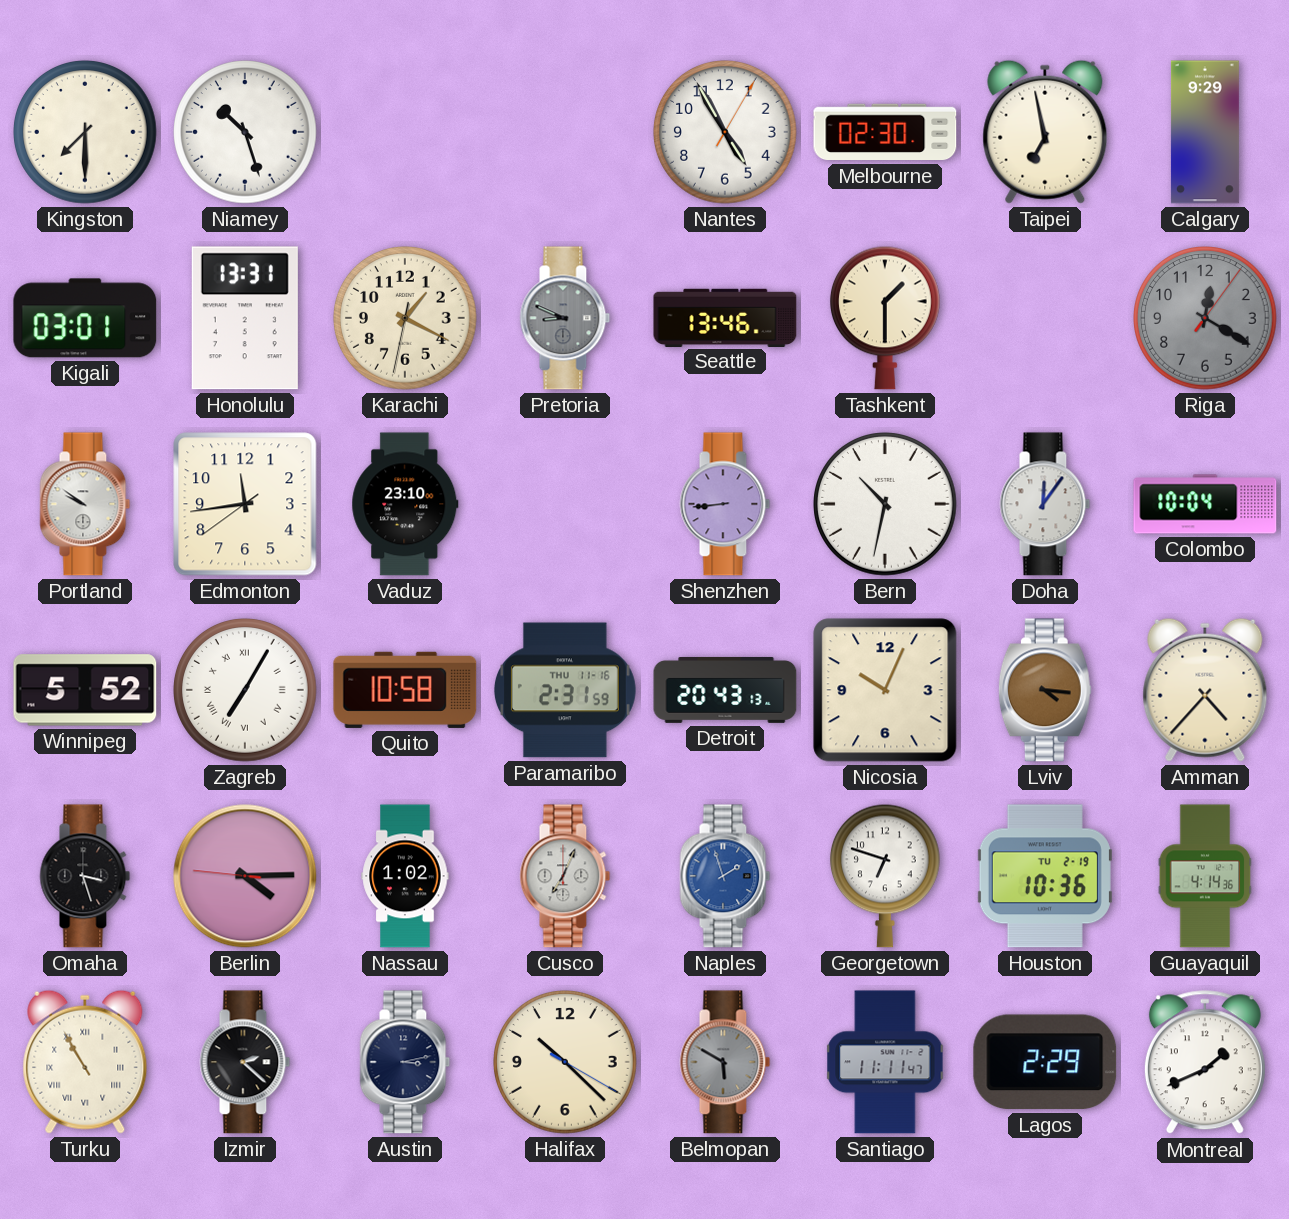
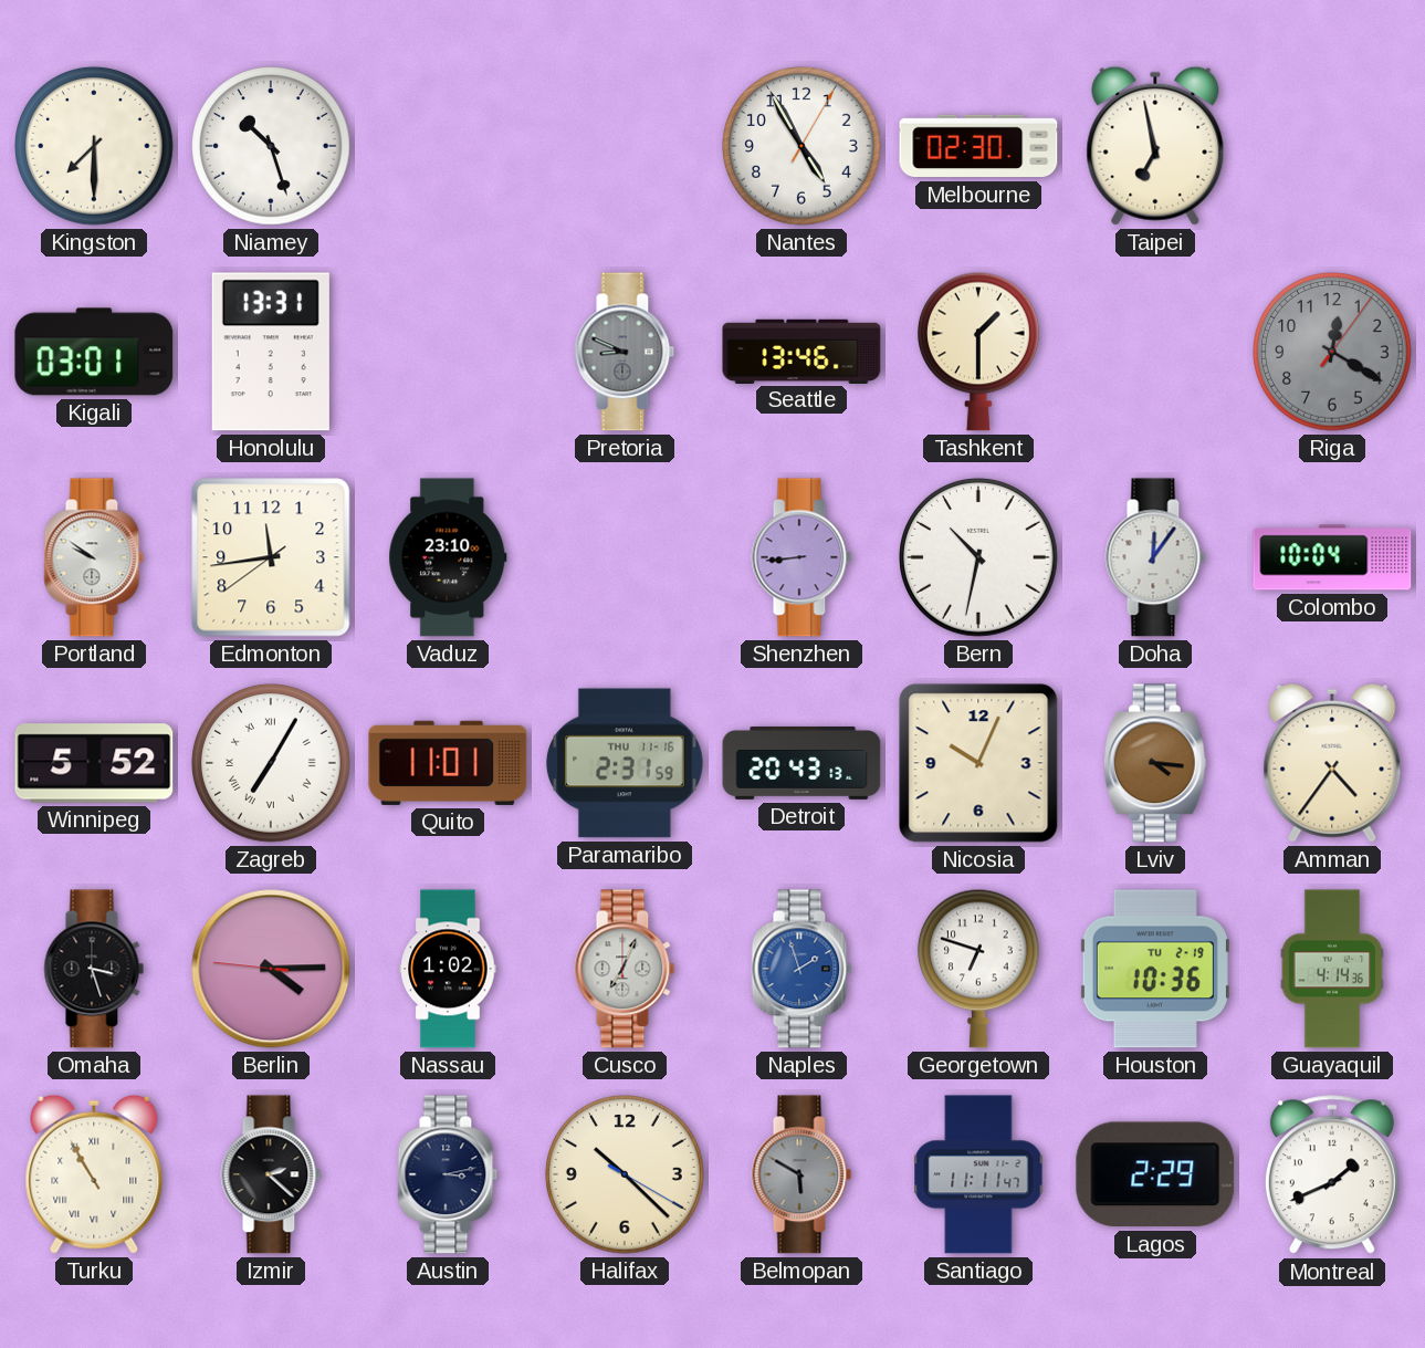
Calgary: 9:29 -> none (1205, 132)
Karachi: 1:19 -> none (405, 318)
Quito: 10:58 -> 11:01 (448, 763)
Amman: 4:37 -> 4:36 (1332, 763)
